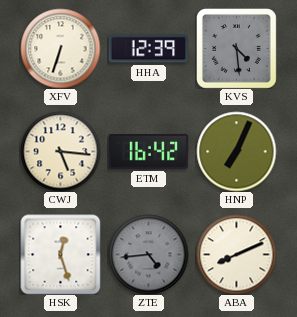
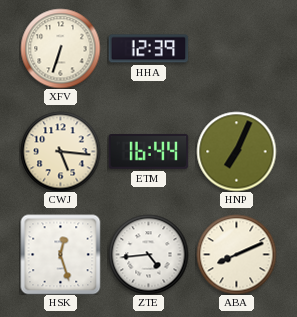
KVS: 4:29 -> none (237, 49)
ETM: 16:42 -> 16:44 (148, 152)
ZTE dial: grey -> white (148, 254)
